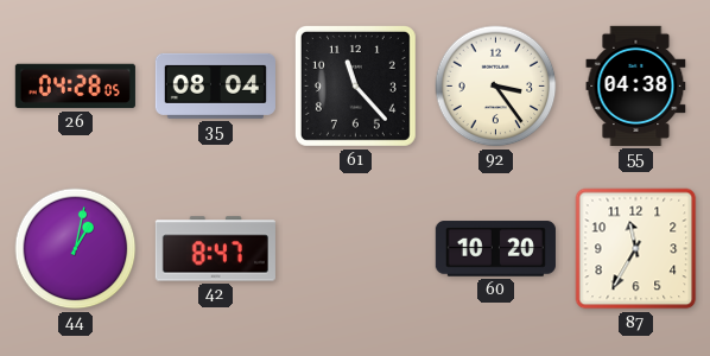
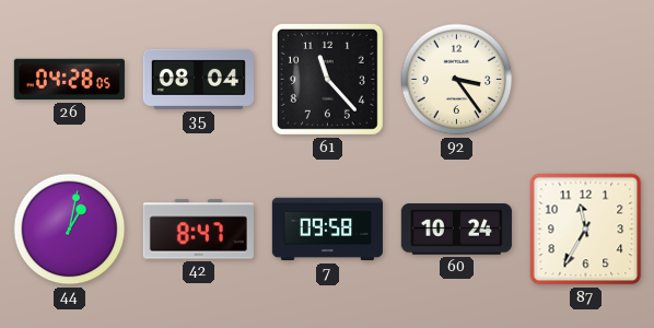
55: 04:38 -> none (636, 85)
7: none -> 09:58 (327, 230)
60: 10:20 -> 10:24 (456, 230)
